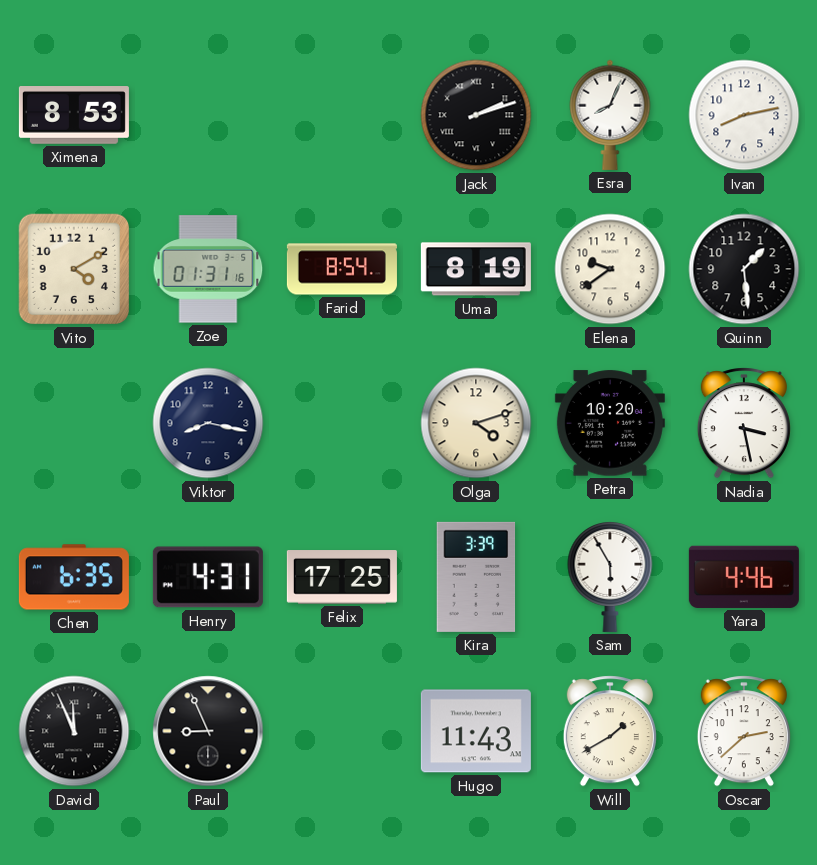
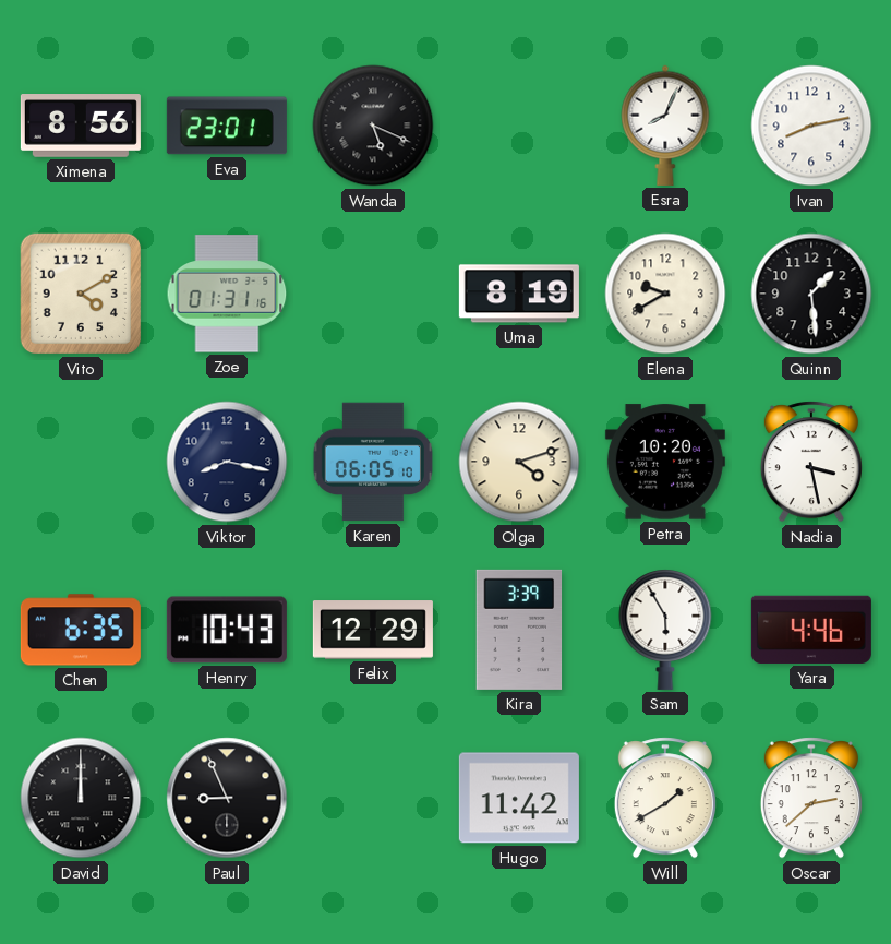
Ximena: 8:53 -> 8:56 (81, 127)
Eva: none -> 23:01 (227, 126)
Wanda: none -> 5:19 (373, 126)
Jack: 2:12 -> none (476, 115)
Farid: 8:54 -> none (342, 269)
Elena: 9:39 -> 9:40 (665, 294)
Karen: none -> 06:05 (373, 462)
Henry: 4:31 -> 10:43 (227, 630)
Felix: 17:25 -> 12:29 (373, 630)
David: 11:56 -> 12:00 (81, 798)
Hugo: 11:43 -> 11:42 (519, 798)
